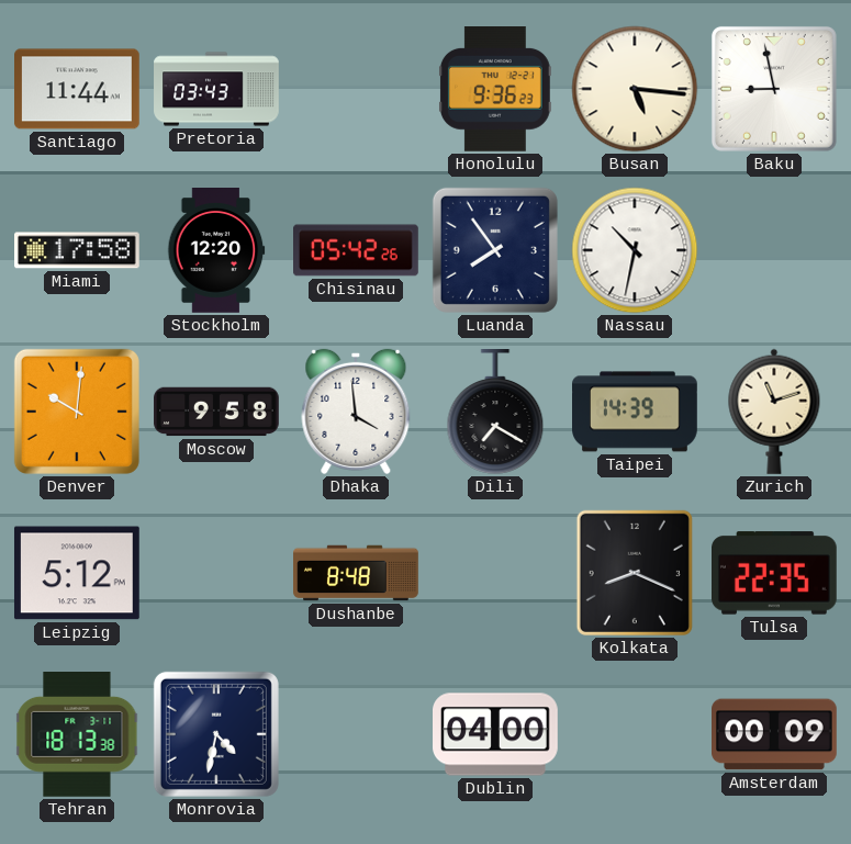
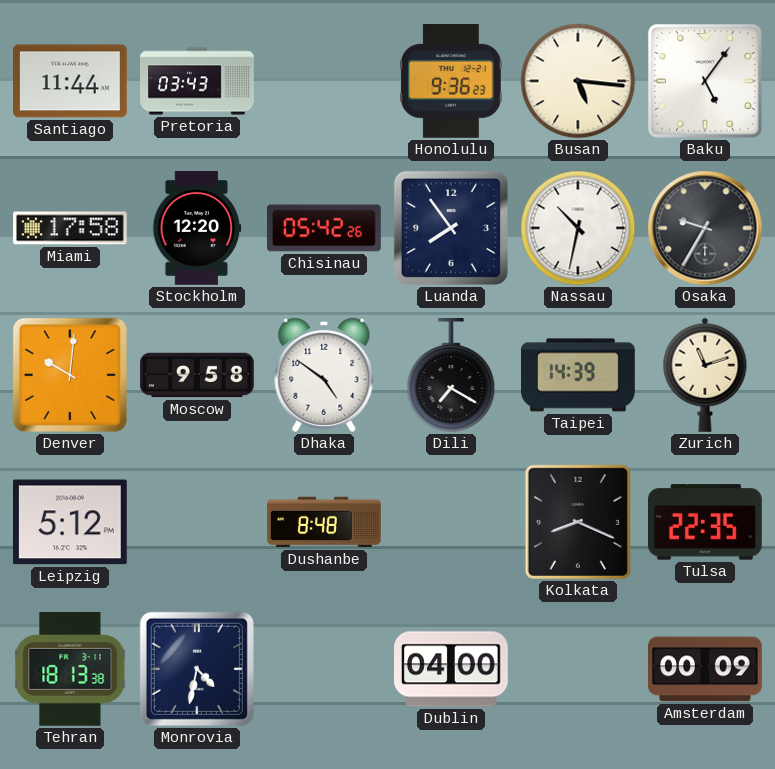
Baku: 8:58 -> 5:06 (705, 81)
Osaka: none -> 9:35 (705, 228)
Dhaka: 3:59 -> 4:51 (324, 375)
